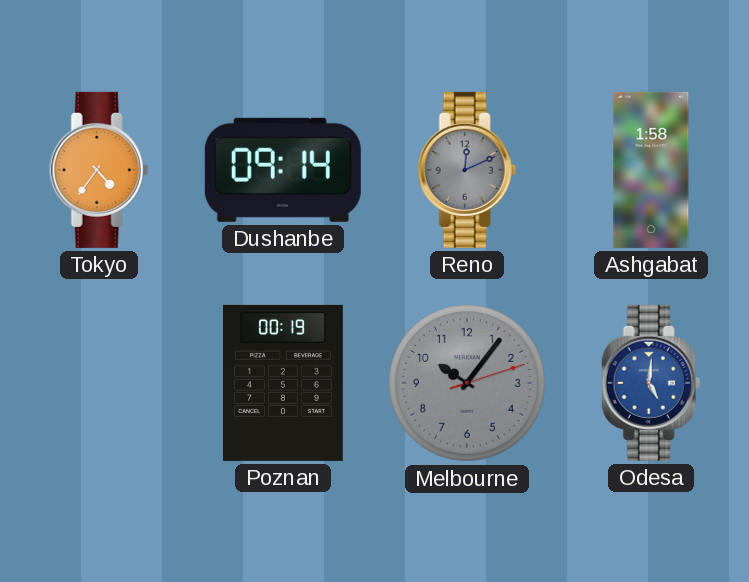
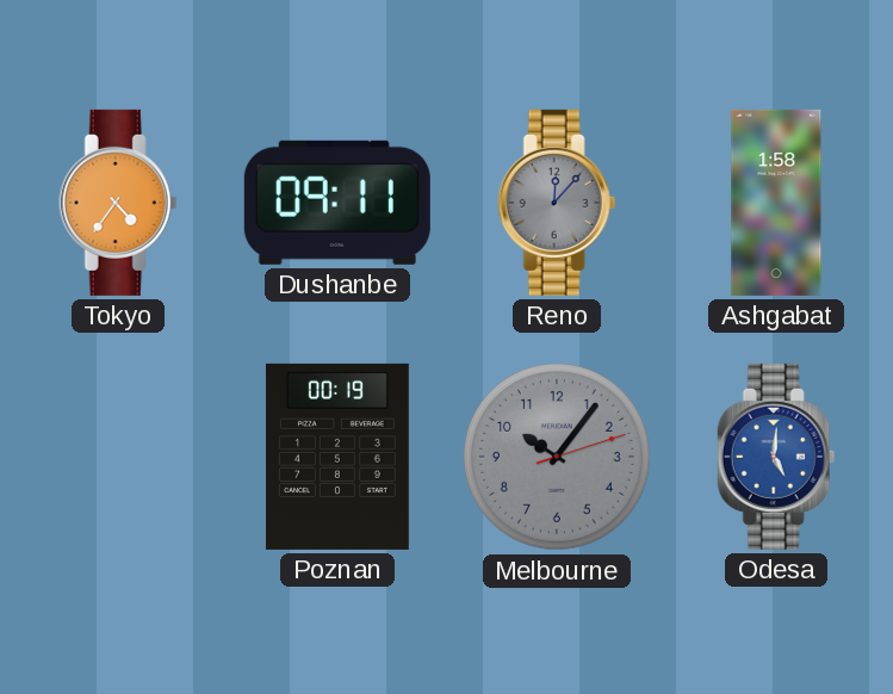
Dushanbe: 09:14 -> 09:11 (337, 203)
Reno: 12:11 -> 12:07 (557, 203)
